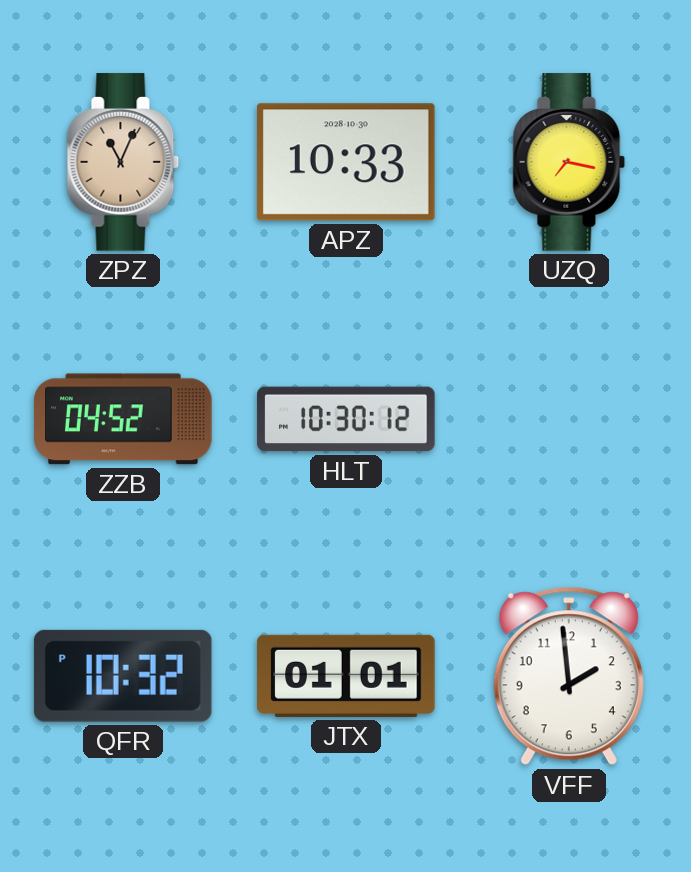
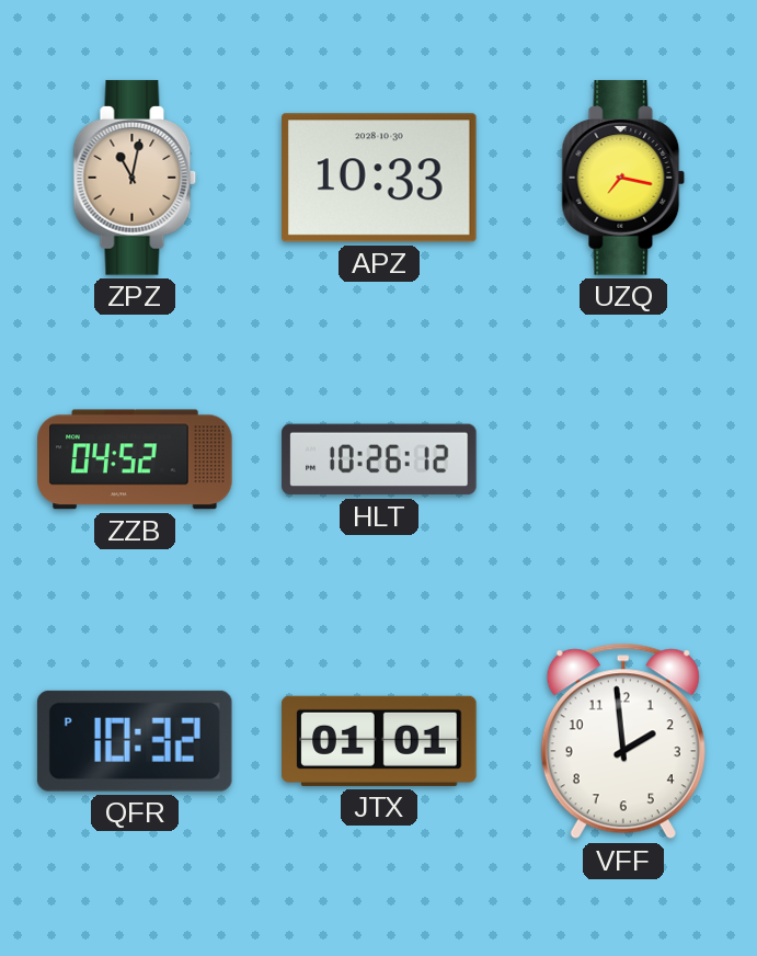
ZPZ: 11:04 -> 11:02 (135, 178)
HLT: 10:30 -> 10:26 (379, 459)
